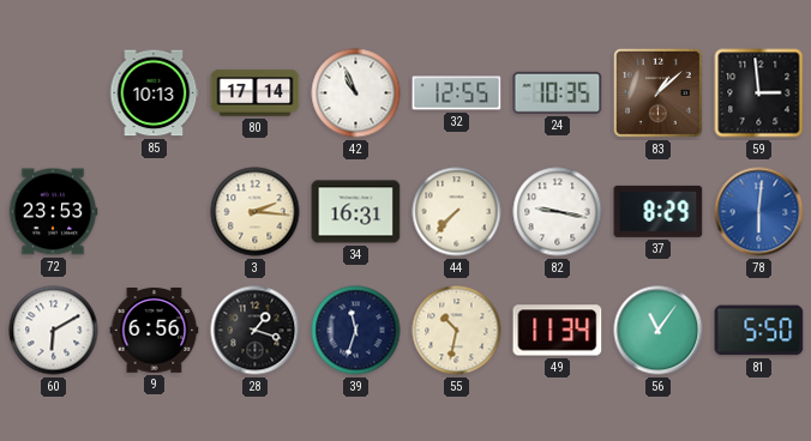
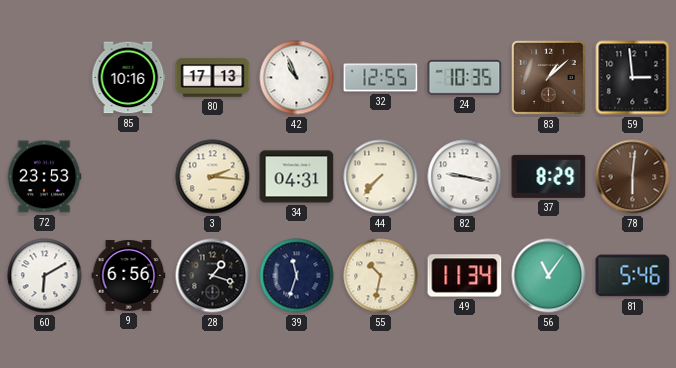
85: 10:13 -> 10:16 (128, 78)
80: 17:14 -> 17:13 (213, 78)
34: 16:31 -> 04:31 (297, 177)
78 dial: blue -> brown (633, 177)
81: 5:50 -> 5:46 (633, 276)
